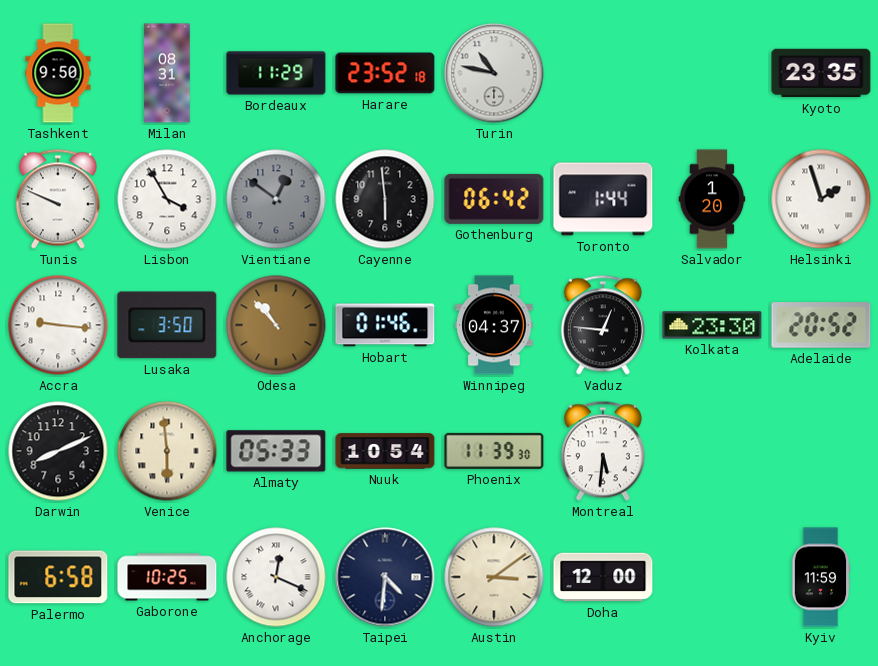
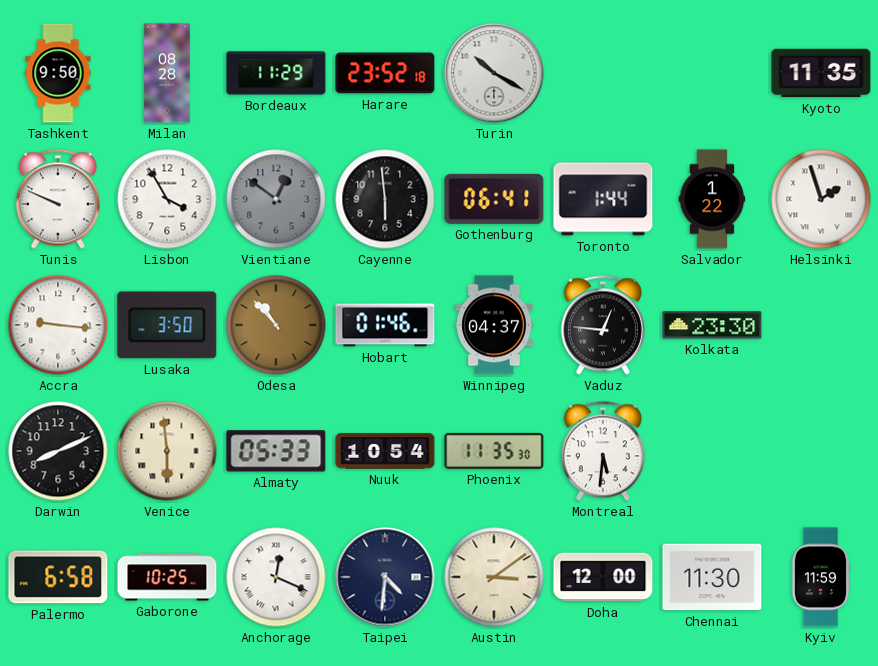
Milan: 08:31 -> 08:28 (167, 73)
Turin: 10:47 -> 10:20 (494, 73)
Kyoto: 23:35 -> 11:35 (821, 73)
Gothenburg: 06:42 -> 06:41 (494, 199)
Salvador: 1:20 -> 1:22 (712, 199)
Adelaide: 20:52 -> none (821, 325)
Phoenix: 11:39 -> 11:35 (494, 451)
Chennai: none -> 11:30 (712, 577)
